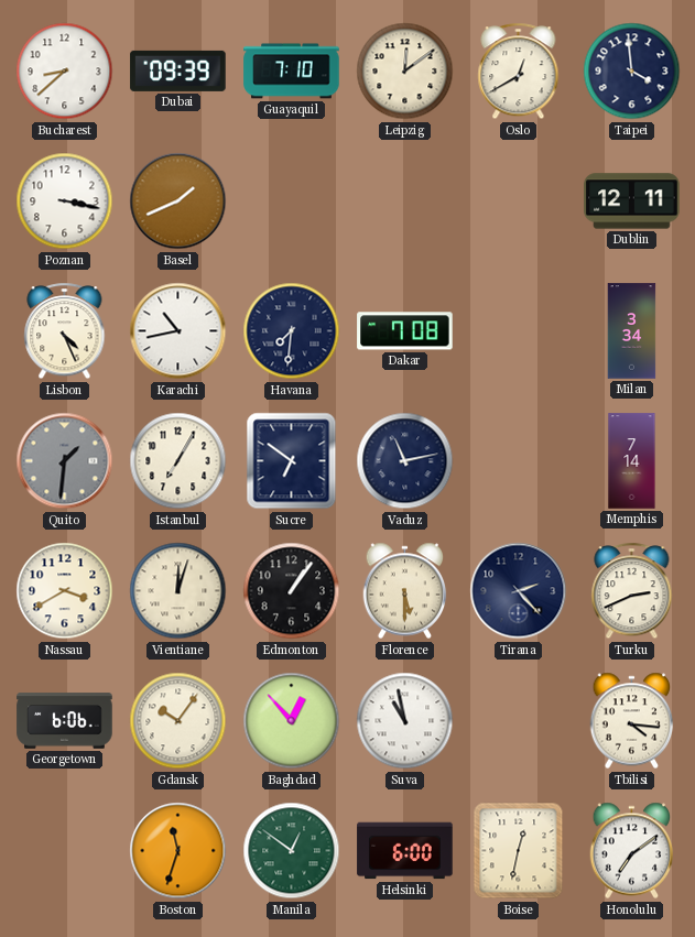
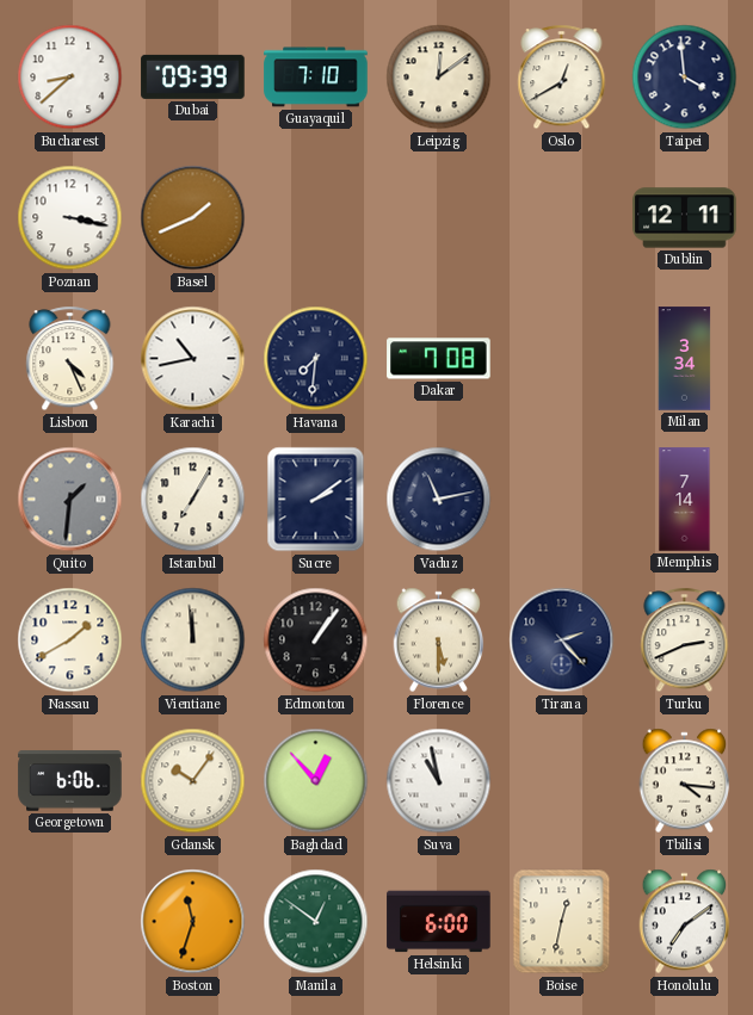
Sucre: 6:51 -> 2:09 (316, 500)
Nassau: 3:40 -> 1:40 (70, 640)
Vientiane: 12:03 -> 11:59 (193, 640)
